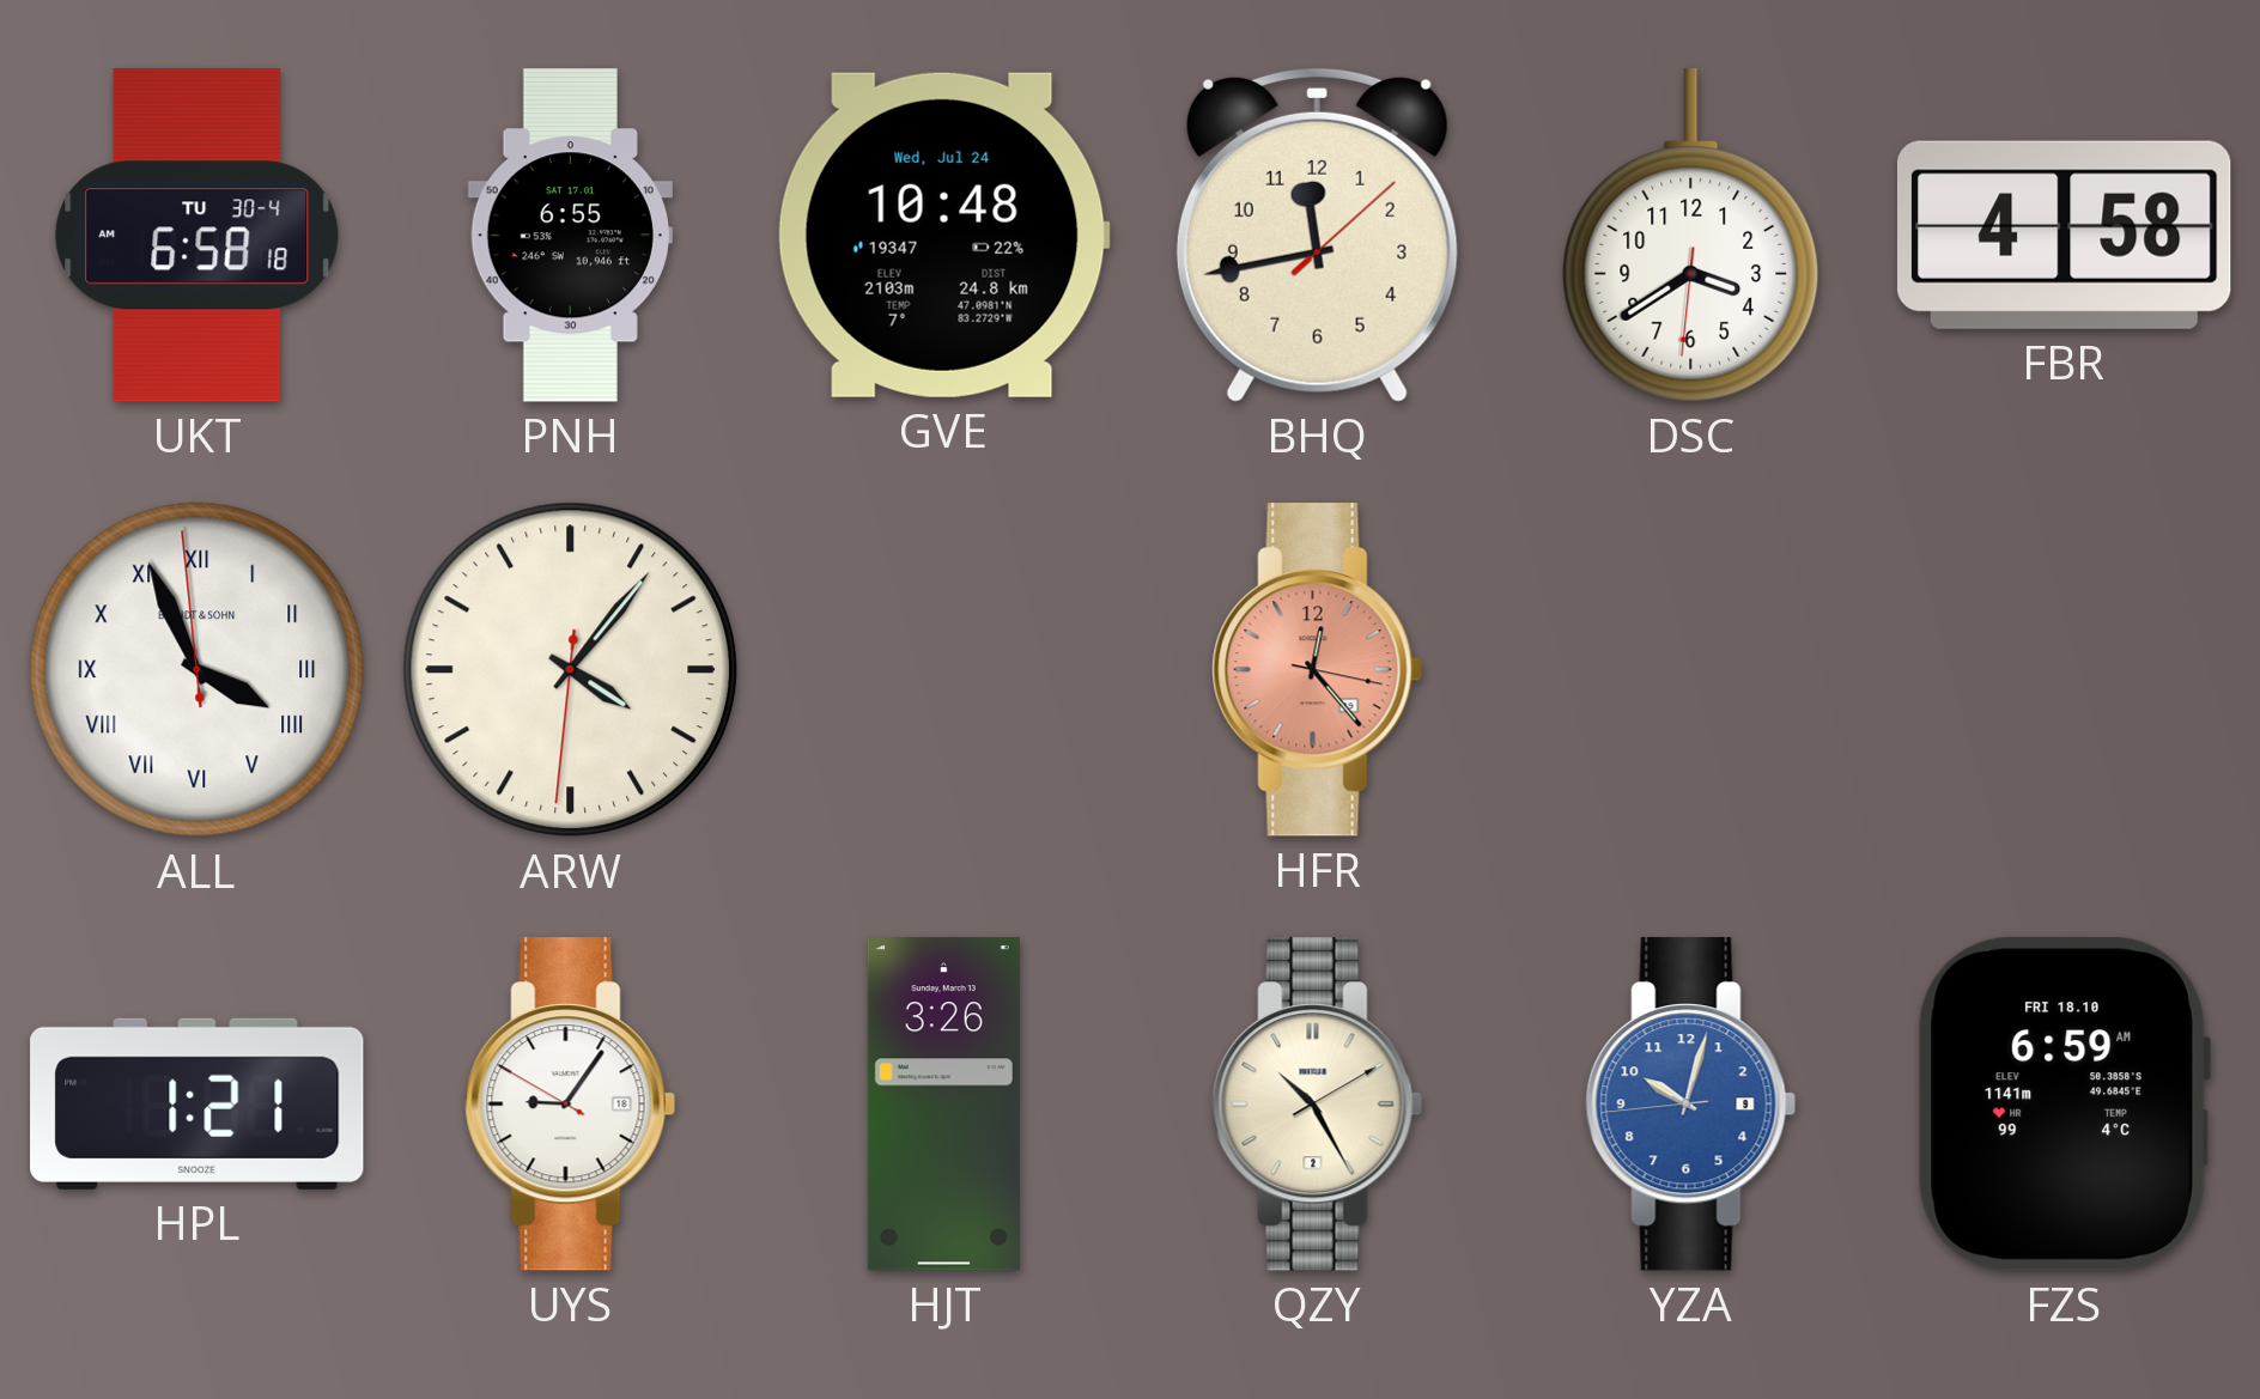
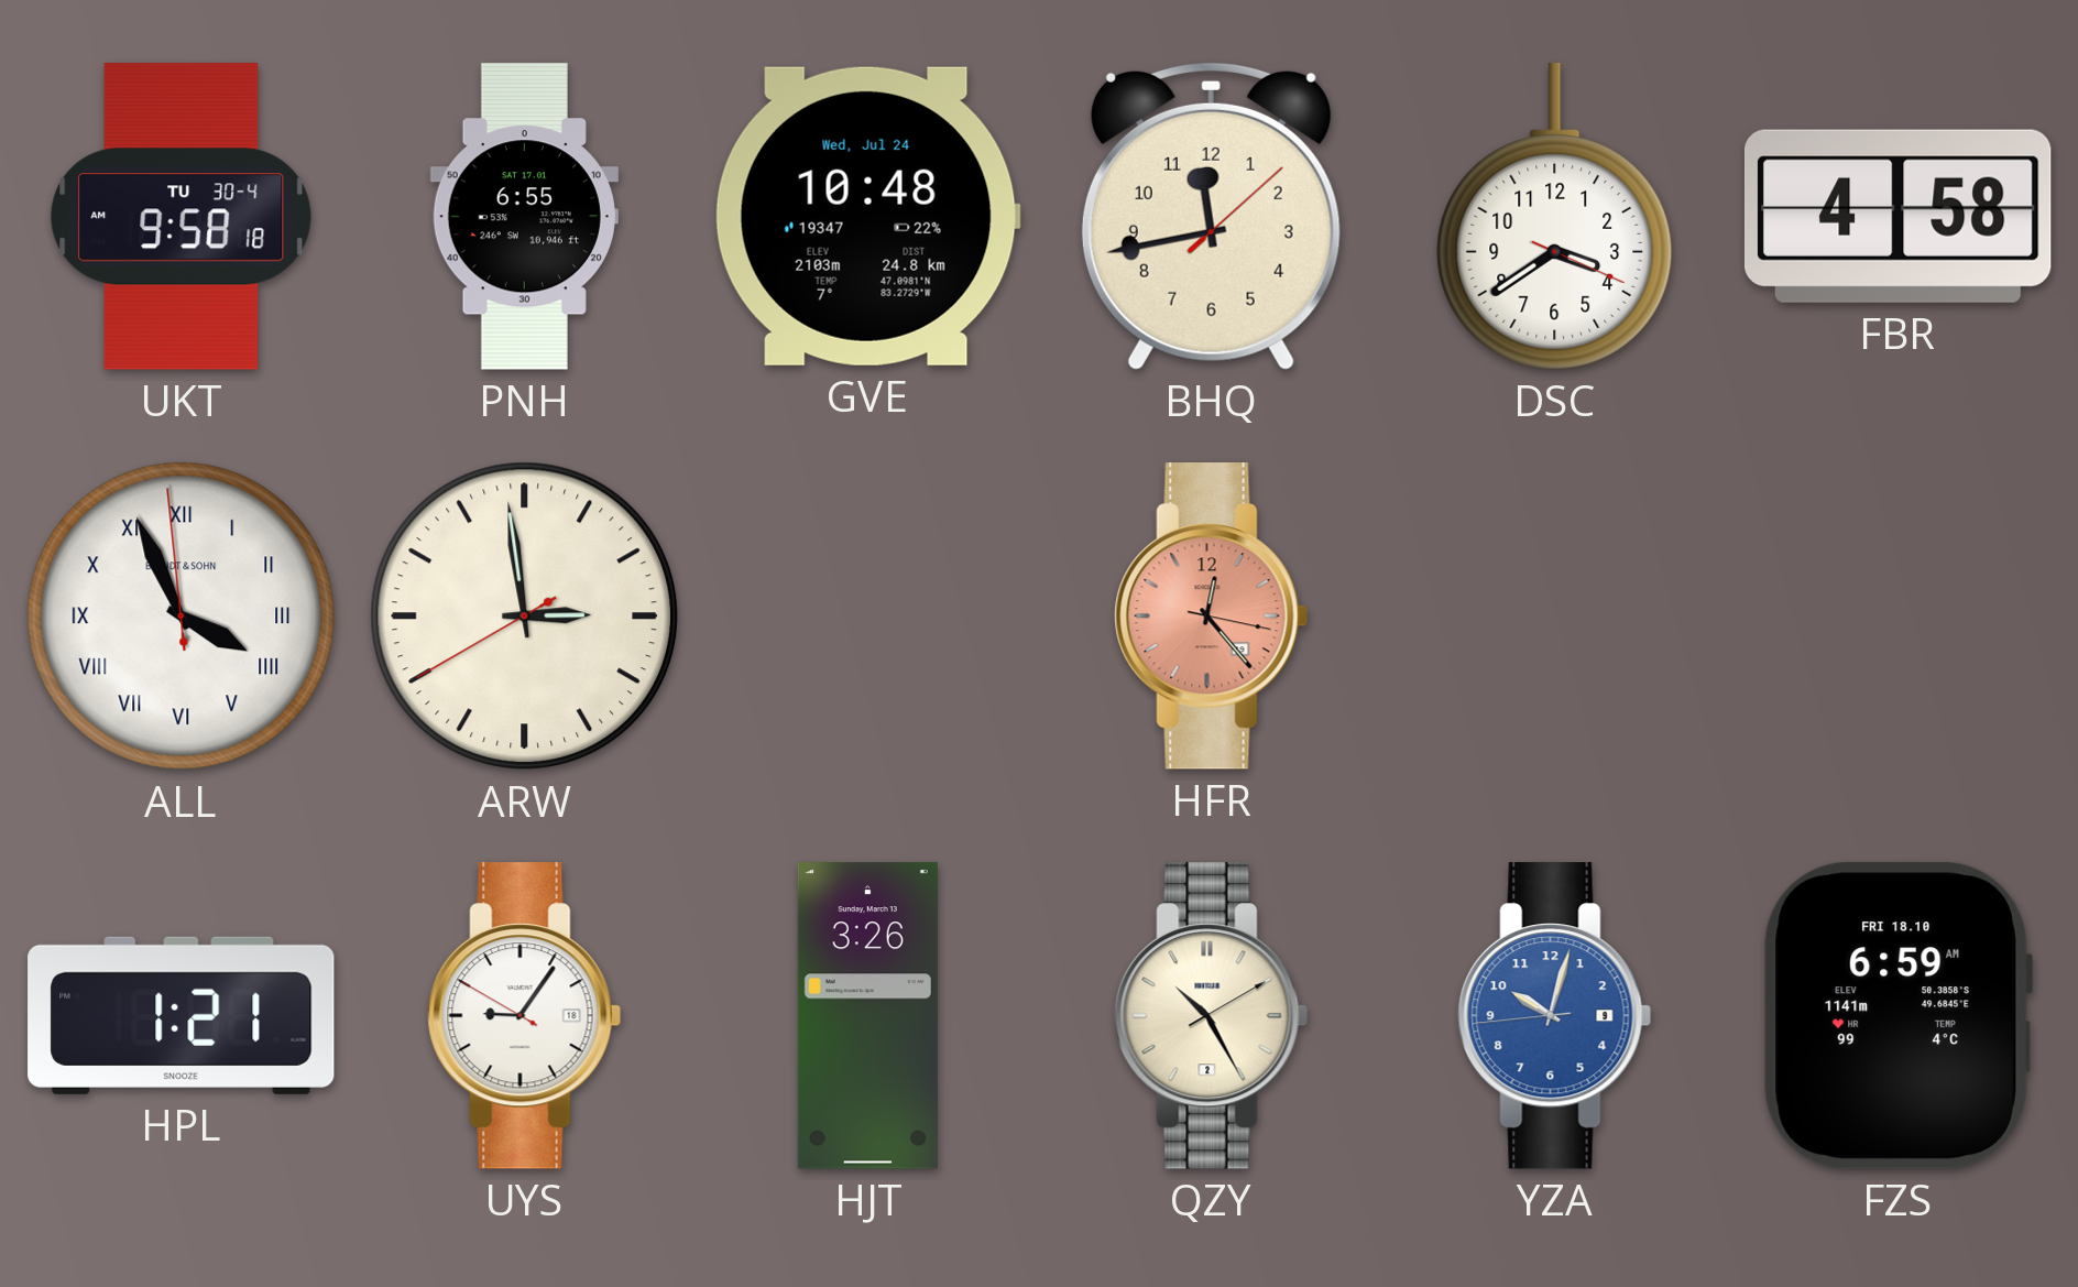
UKT: 6:58 -> 9:58 (182, 217)
DSC: 3:39:31 -> 3:39:19 (1555, 217)
ARW: 4:06 -> 2:58 (525, 617)
